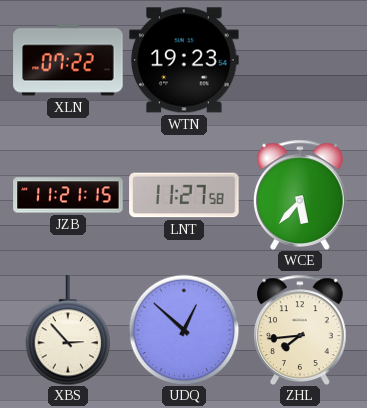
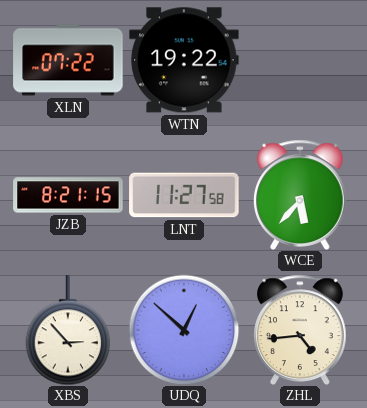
WTN: 19:23 -> 19:22 (184, 60)
JZB: 11:21 -> 8:21 (68, 195)
ZHL: 7:44 -> 4:44 (301, 330)
